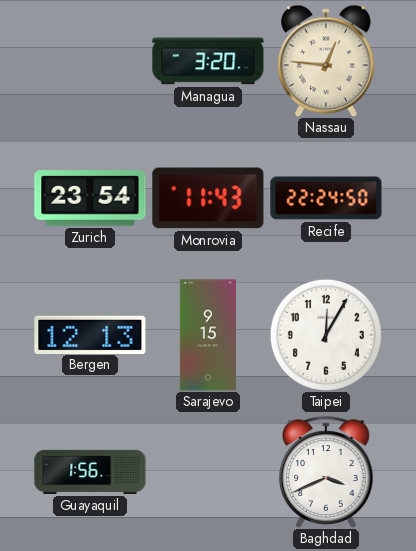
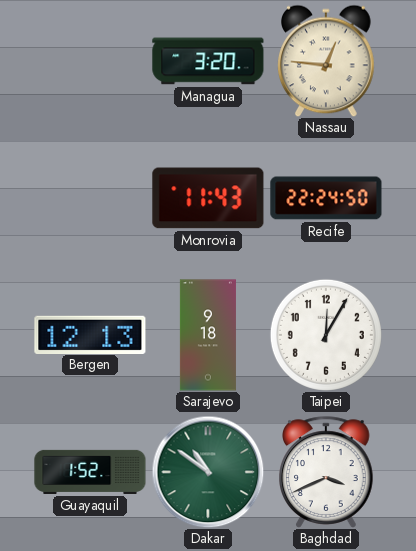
Zurich: 23:54 -> none (90, 198)
Sarajevo: 9:15 -> 9:18 (208, 335)
Guayaquil: 1:56 -> 1:52 (90, 472)
Dakar: none -> 10:51 (208, 472)
